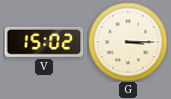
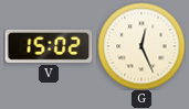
G: 3:15 -> 12:26 (141, 46)
